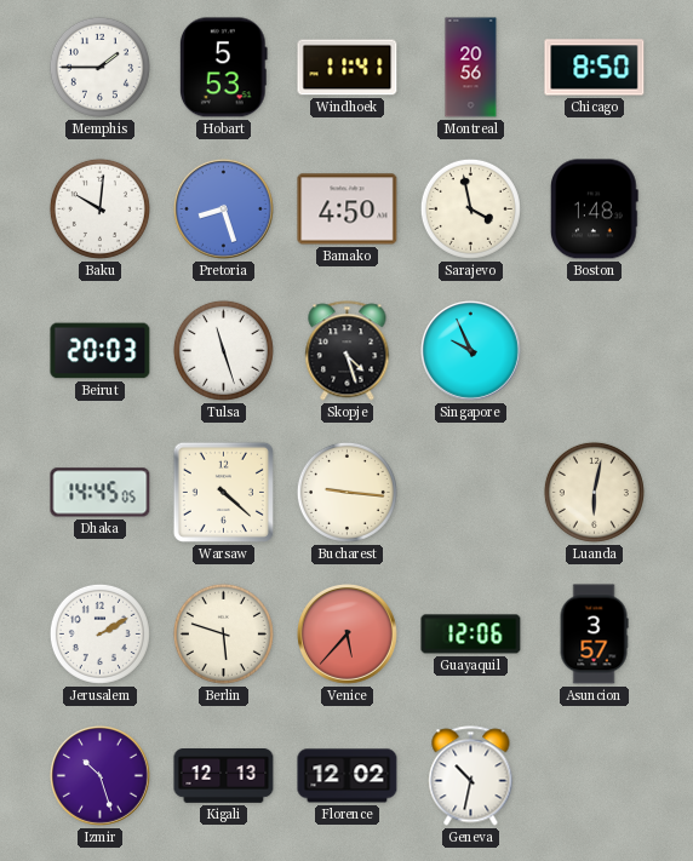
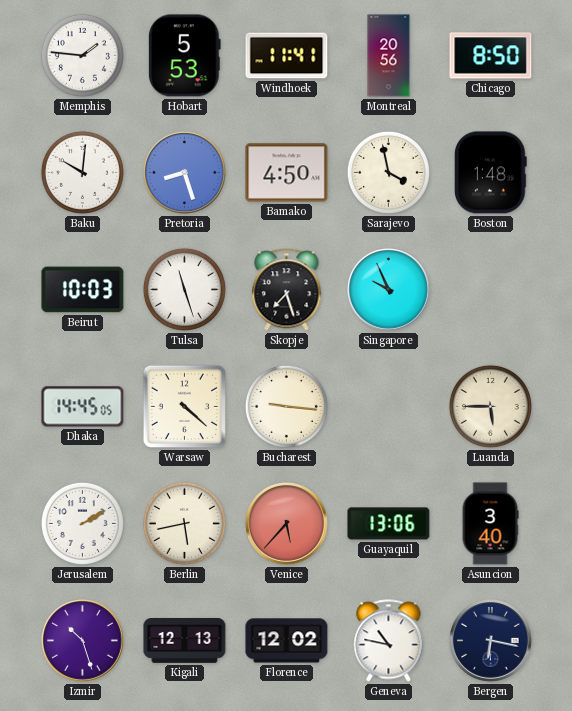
Memphis: 1:45 -> 1:46 (82, 55)
Beirut: 20:03 -> 10:03 (83, 290)
Skopje: 4:27 -> 7:27 (287, 290)
Luanda: 6:02 -> 5:45 (490, 406)
Berlin: 5:48 -> 5:43 (184, 523)
Guayaquil: 12:06 -> 13:06 (389, 524)
Asuncion: 3:57 -> 3:40 (490, 524)
Geneva: 10:32 -> 10:47 (389, 641)
Bergen: none -> 6:17 (491, 641)
